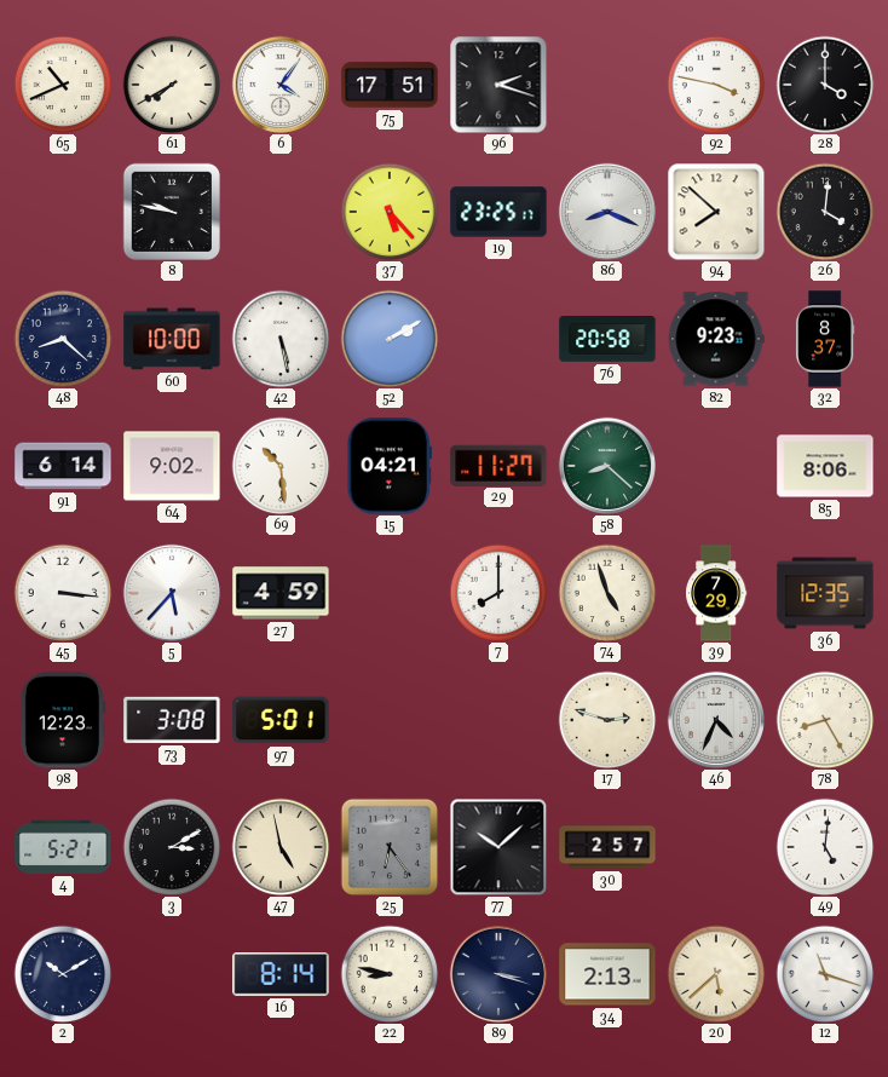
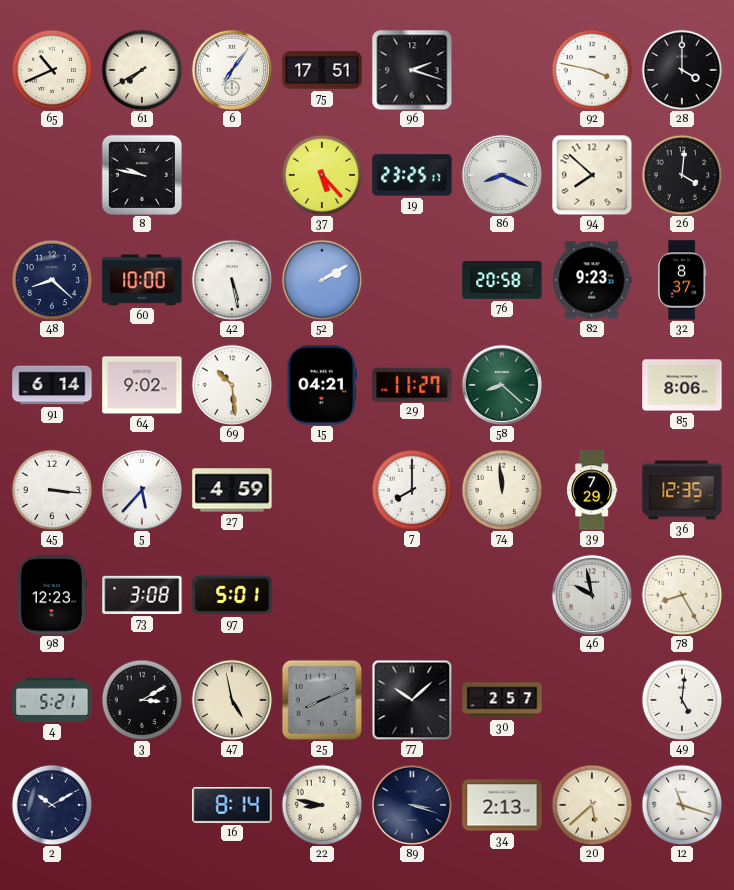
6: 4:06 -> 7:06 (232, 70)
74: 4:57 -> 11:59 (502, 490)
17: 2:48 -> none (607, 720)
46: 4:34 -> 9:58 (592, 595)
25: 6:24 -> 8:11 (321, 699)
